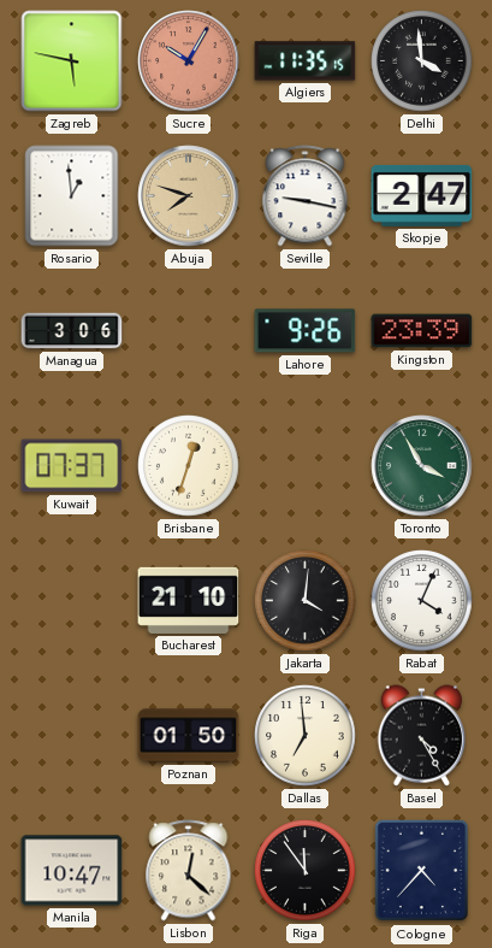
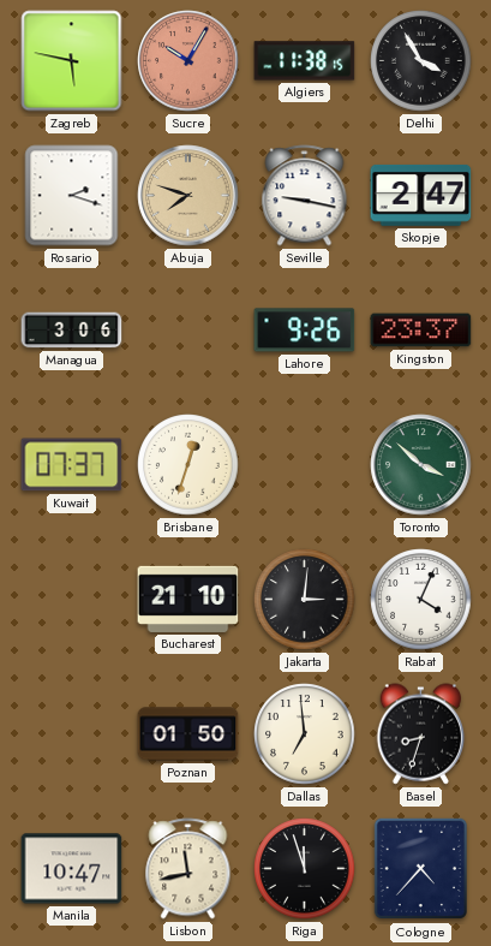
Algiers: 11:35 -> 11:38 (305, 61)
Delhi: 3:59 -> 3:55 (421, 61)
Rosario: 12:59 -> 2:18 (72, 196)
Kingston: 23:39 -> 23:37 (421, 331)
Toronto: 3:55 -> 3:52 (421, 465)
Jakarta: 4:01 -> 3:01 (305, 600)
Basel: 4:25 -> 8:33 (421, 734)
Lisbon: 12:22 -> 11:43 (188, 869)
Riga: 11:54 -> 11:57 (305, 869)
